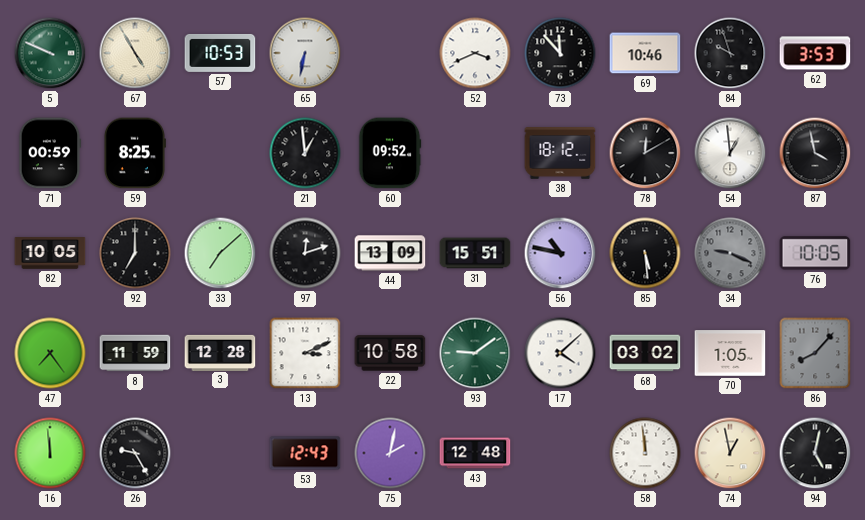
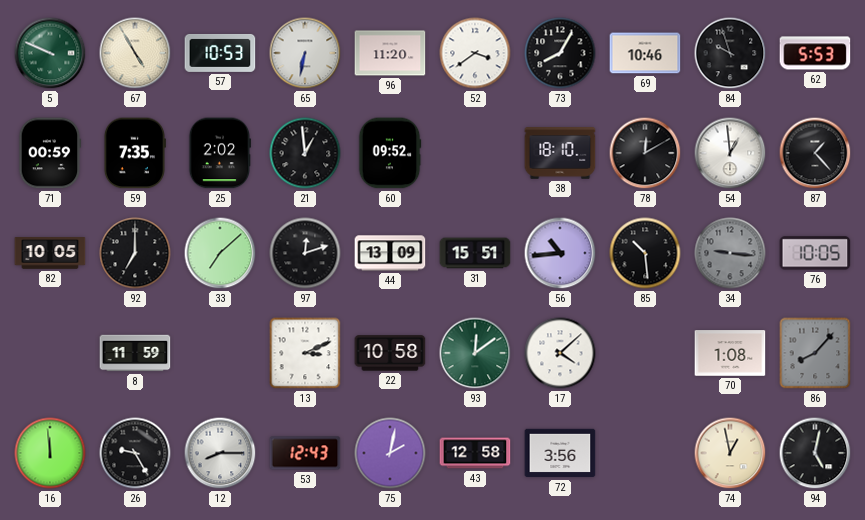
96: none -> 11:20 (390, 53)
52: 3:41 -> 3:39 (475, 53)
73: 11:53 -> 8:05 (560, 53)
62: 3:53 -> 5:53 (815, 53)
59: 8:25 -> 7:35 (134, 153)
25: none -> 2:02 (219, 153)
38: 18:12 -> 18:10 (560, 153)
87: 3:58 -> 1:23 (815, 153)
56: 10:47 -> 10:44 (560, 253)
85: 5:29 -> 10:29 (645, 253)
34: 9:19 -> 9:16 (730, 253)
47: 7:24 -> none (50, 353)
3: 12:28 -> none (220, 352)
93: 9:09 -> 12:09 (475, 353)
68: 03:02 -> none (645, 353)
70: 1:05 -> 1:08 (730, 353)
12: none -> 8:15 (220, 453)
43: 12:48 -> 12:58 (475, 453)
72: none -> 3:56 (560, 453)
58: 11:59 -> none (645, 453)
